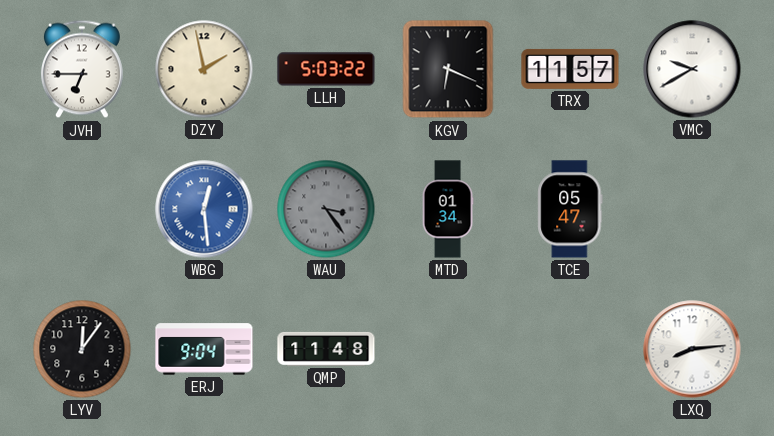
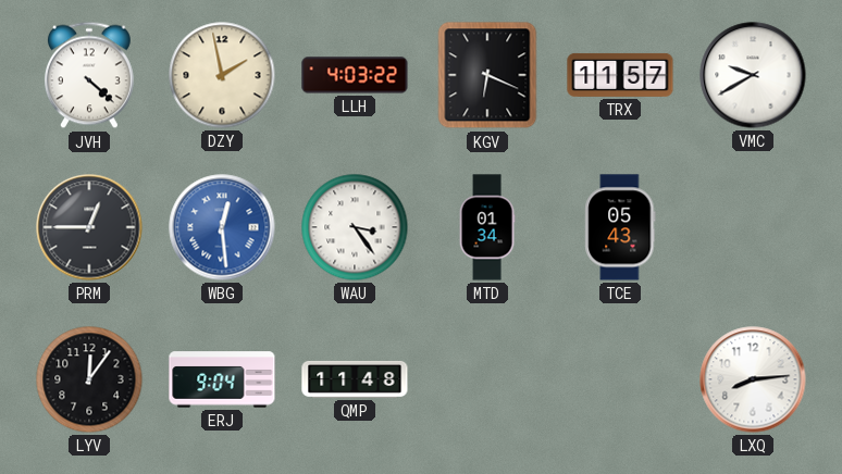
JVH: 6:45 -> 4:22 (89, 75)
LLH: 5:03 -> 4:03 (355, 75)
PRM: none -> 12:45 (89, 227)
WAU dial: grey -> white (355, 227)
TCE: 05:47 -> 05:43 (620, 227)
